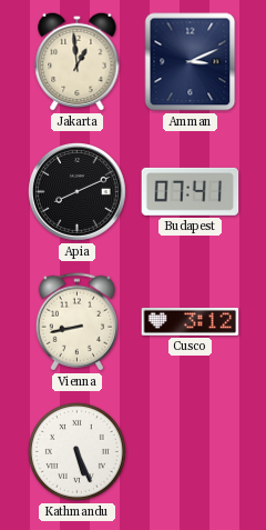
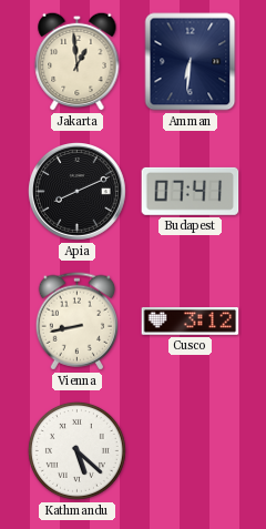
Amman: 3:11 -> 6:31 (191, 62)
Kathmandu: 5:26 -> 5:22 (76, 450)
